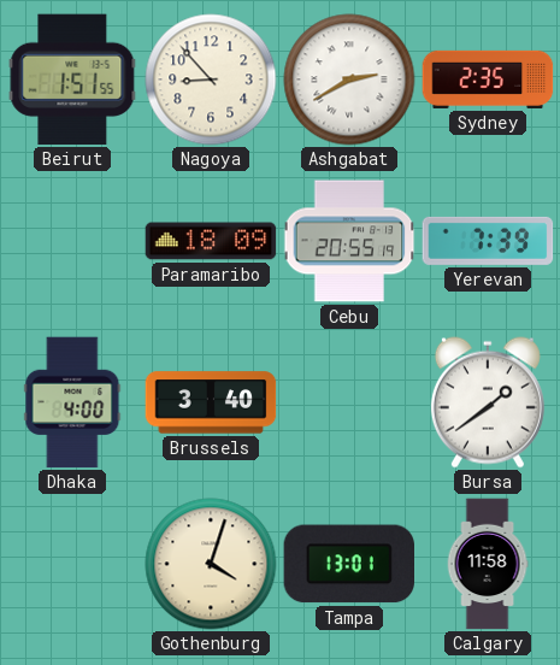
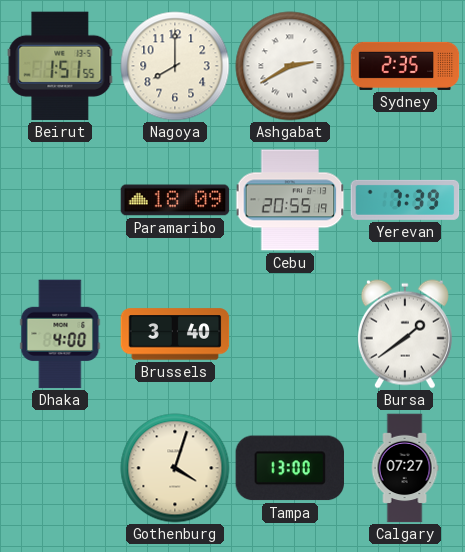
Nagoya: 8:53 -> 8:00 (175, 66)
Tampa: 13:01 -> 13:00 (289, 468)
Calgary: 11:58 -> 07:27 (405, 468)
